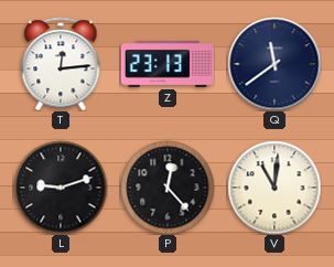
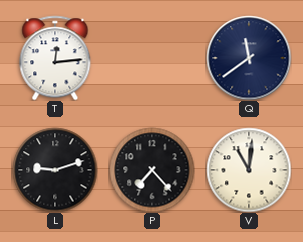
Z: 23:13 -> none (168, 65)
P: 12:23 -> 7:23 (152, 170)
